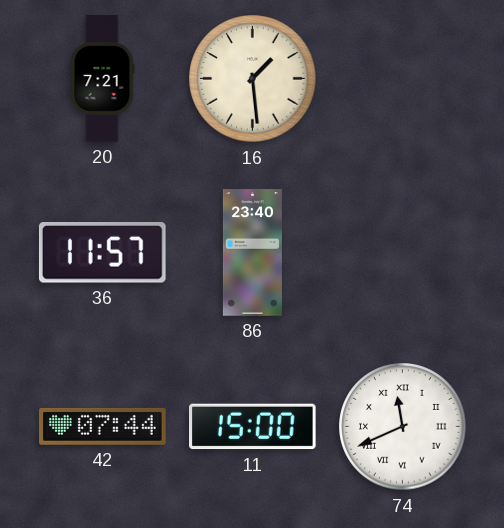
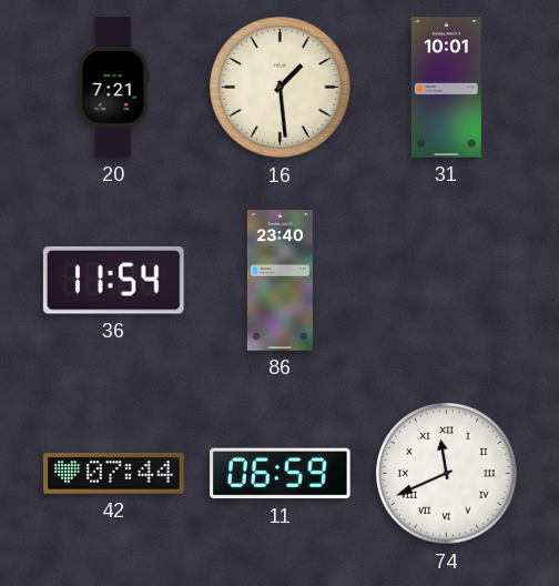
31: none -> 10:01 (446, 88)
36: 11:57 -> 11:54 (113, 281)
11: 15:00 -> 06:59 (281, 474)
